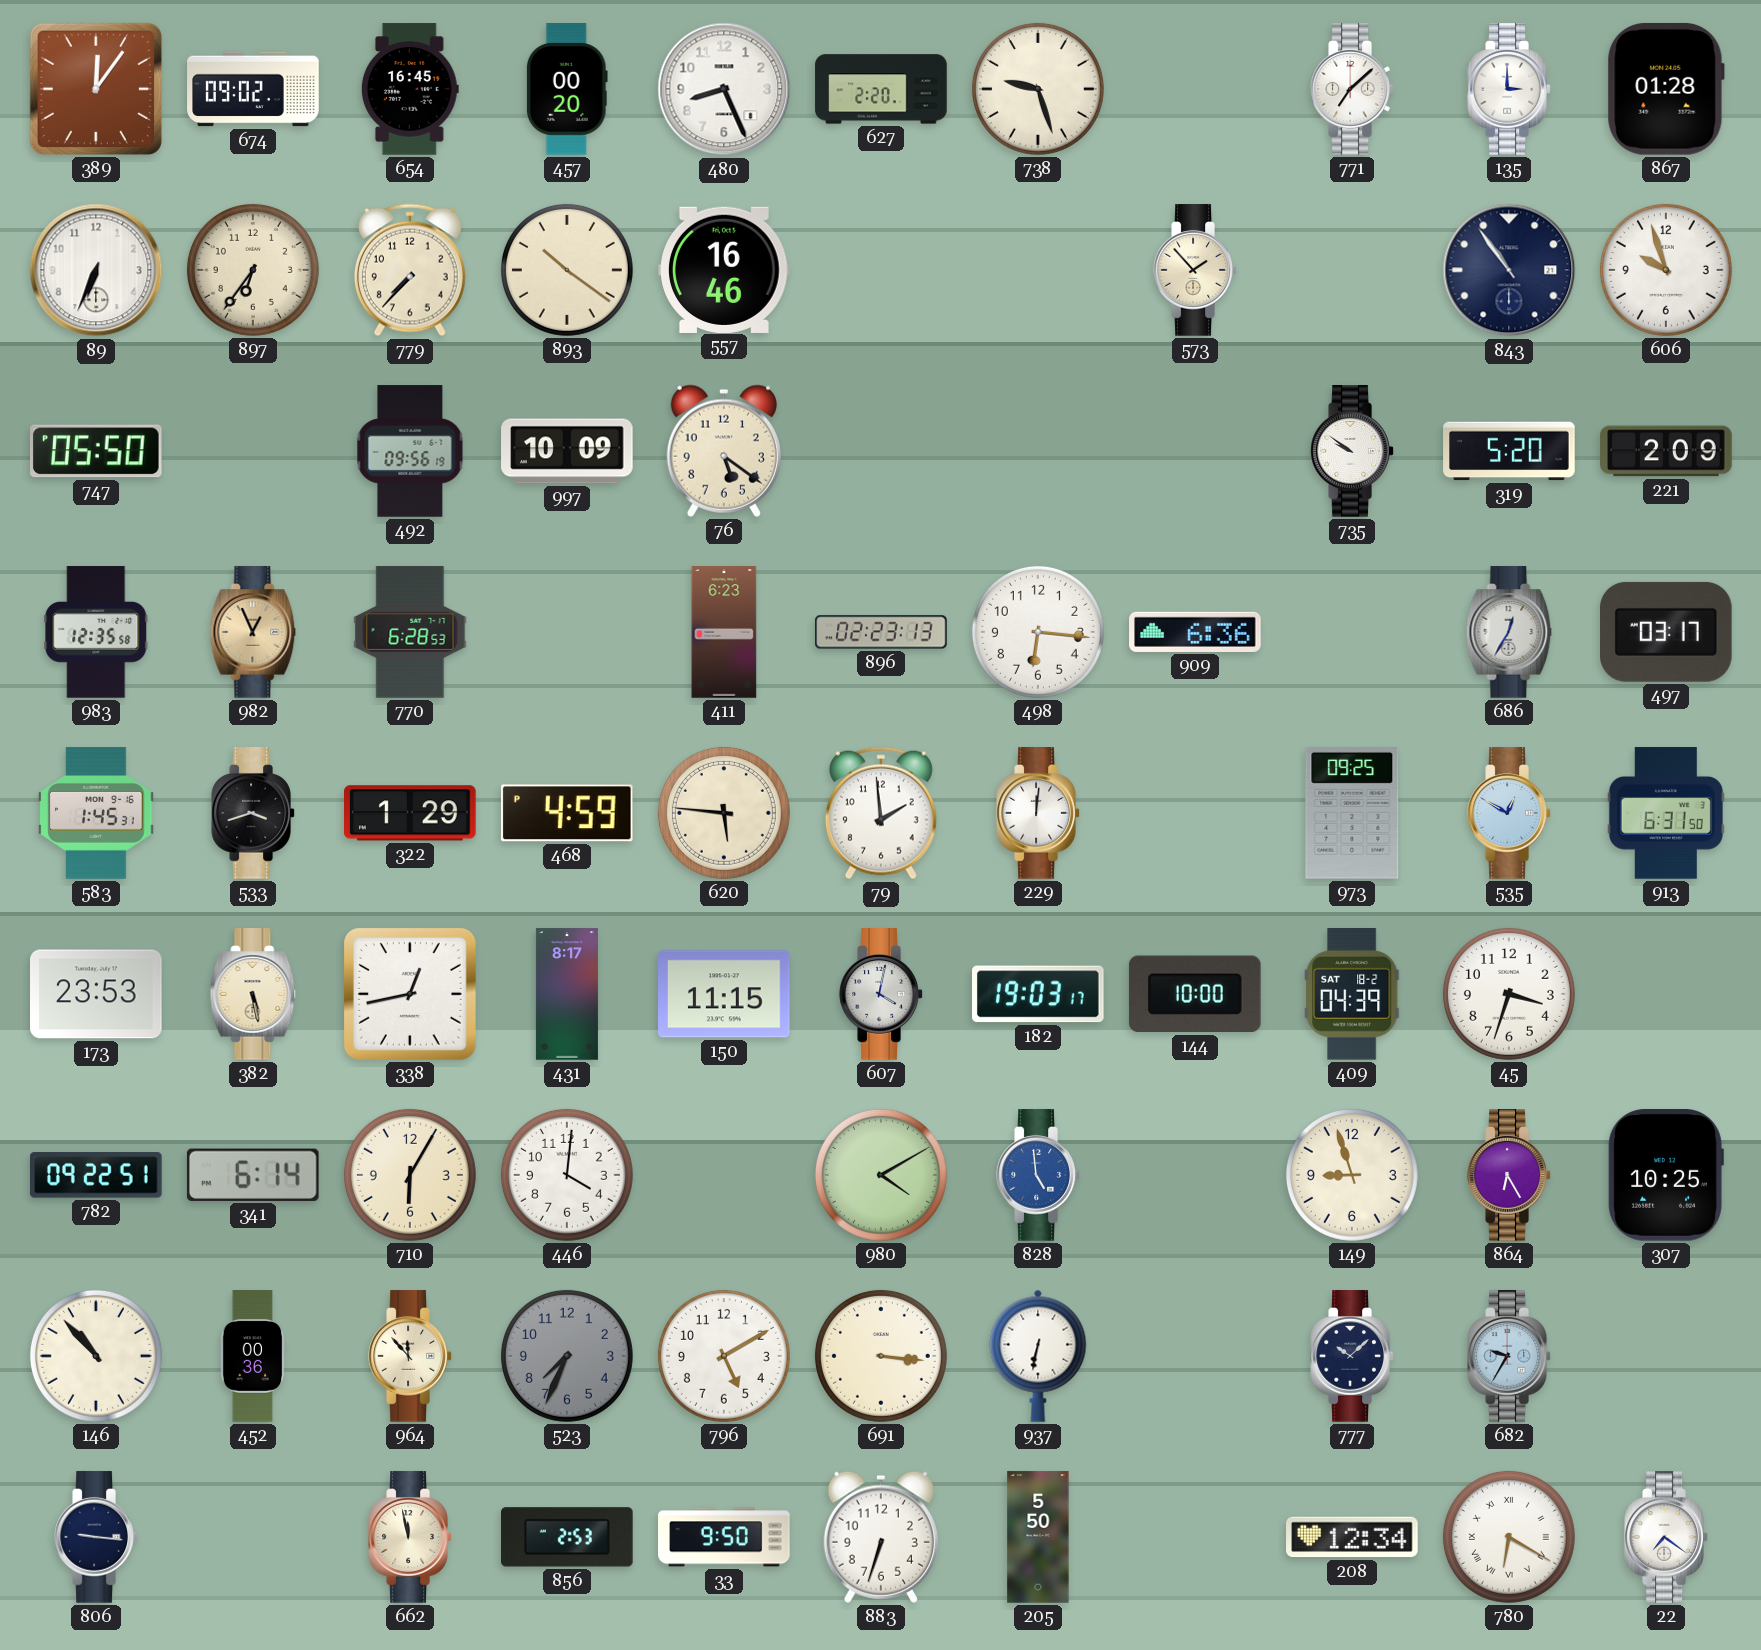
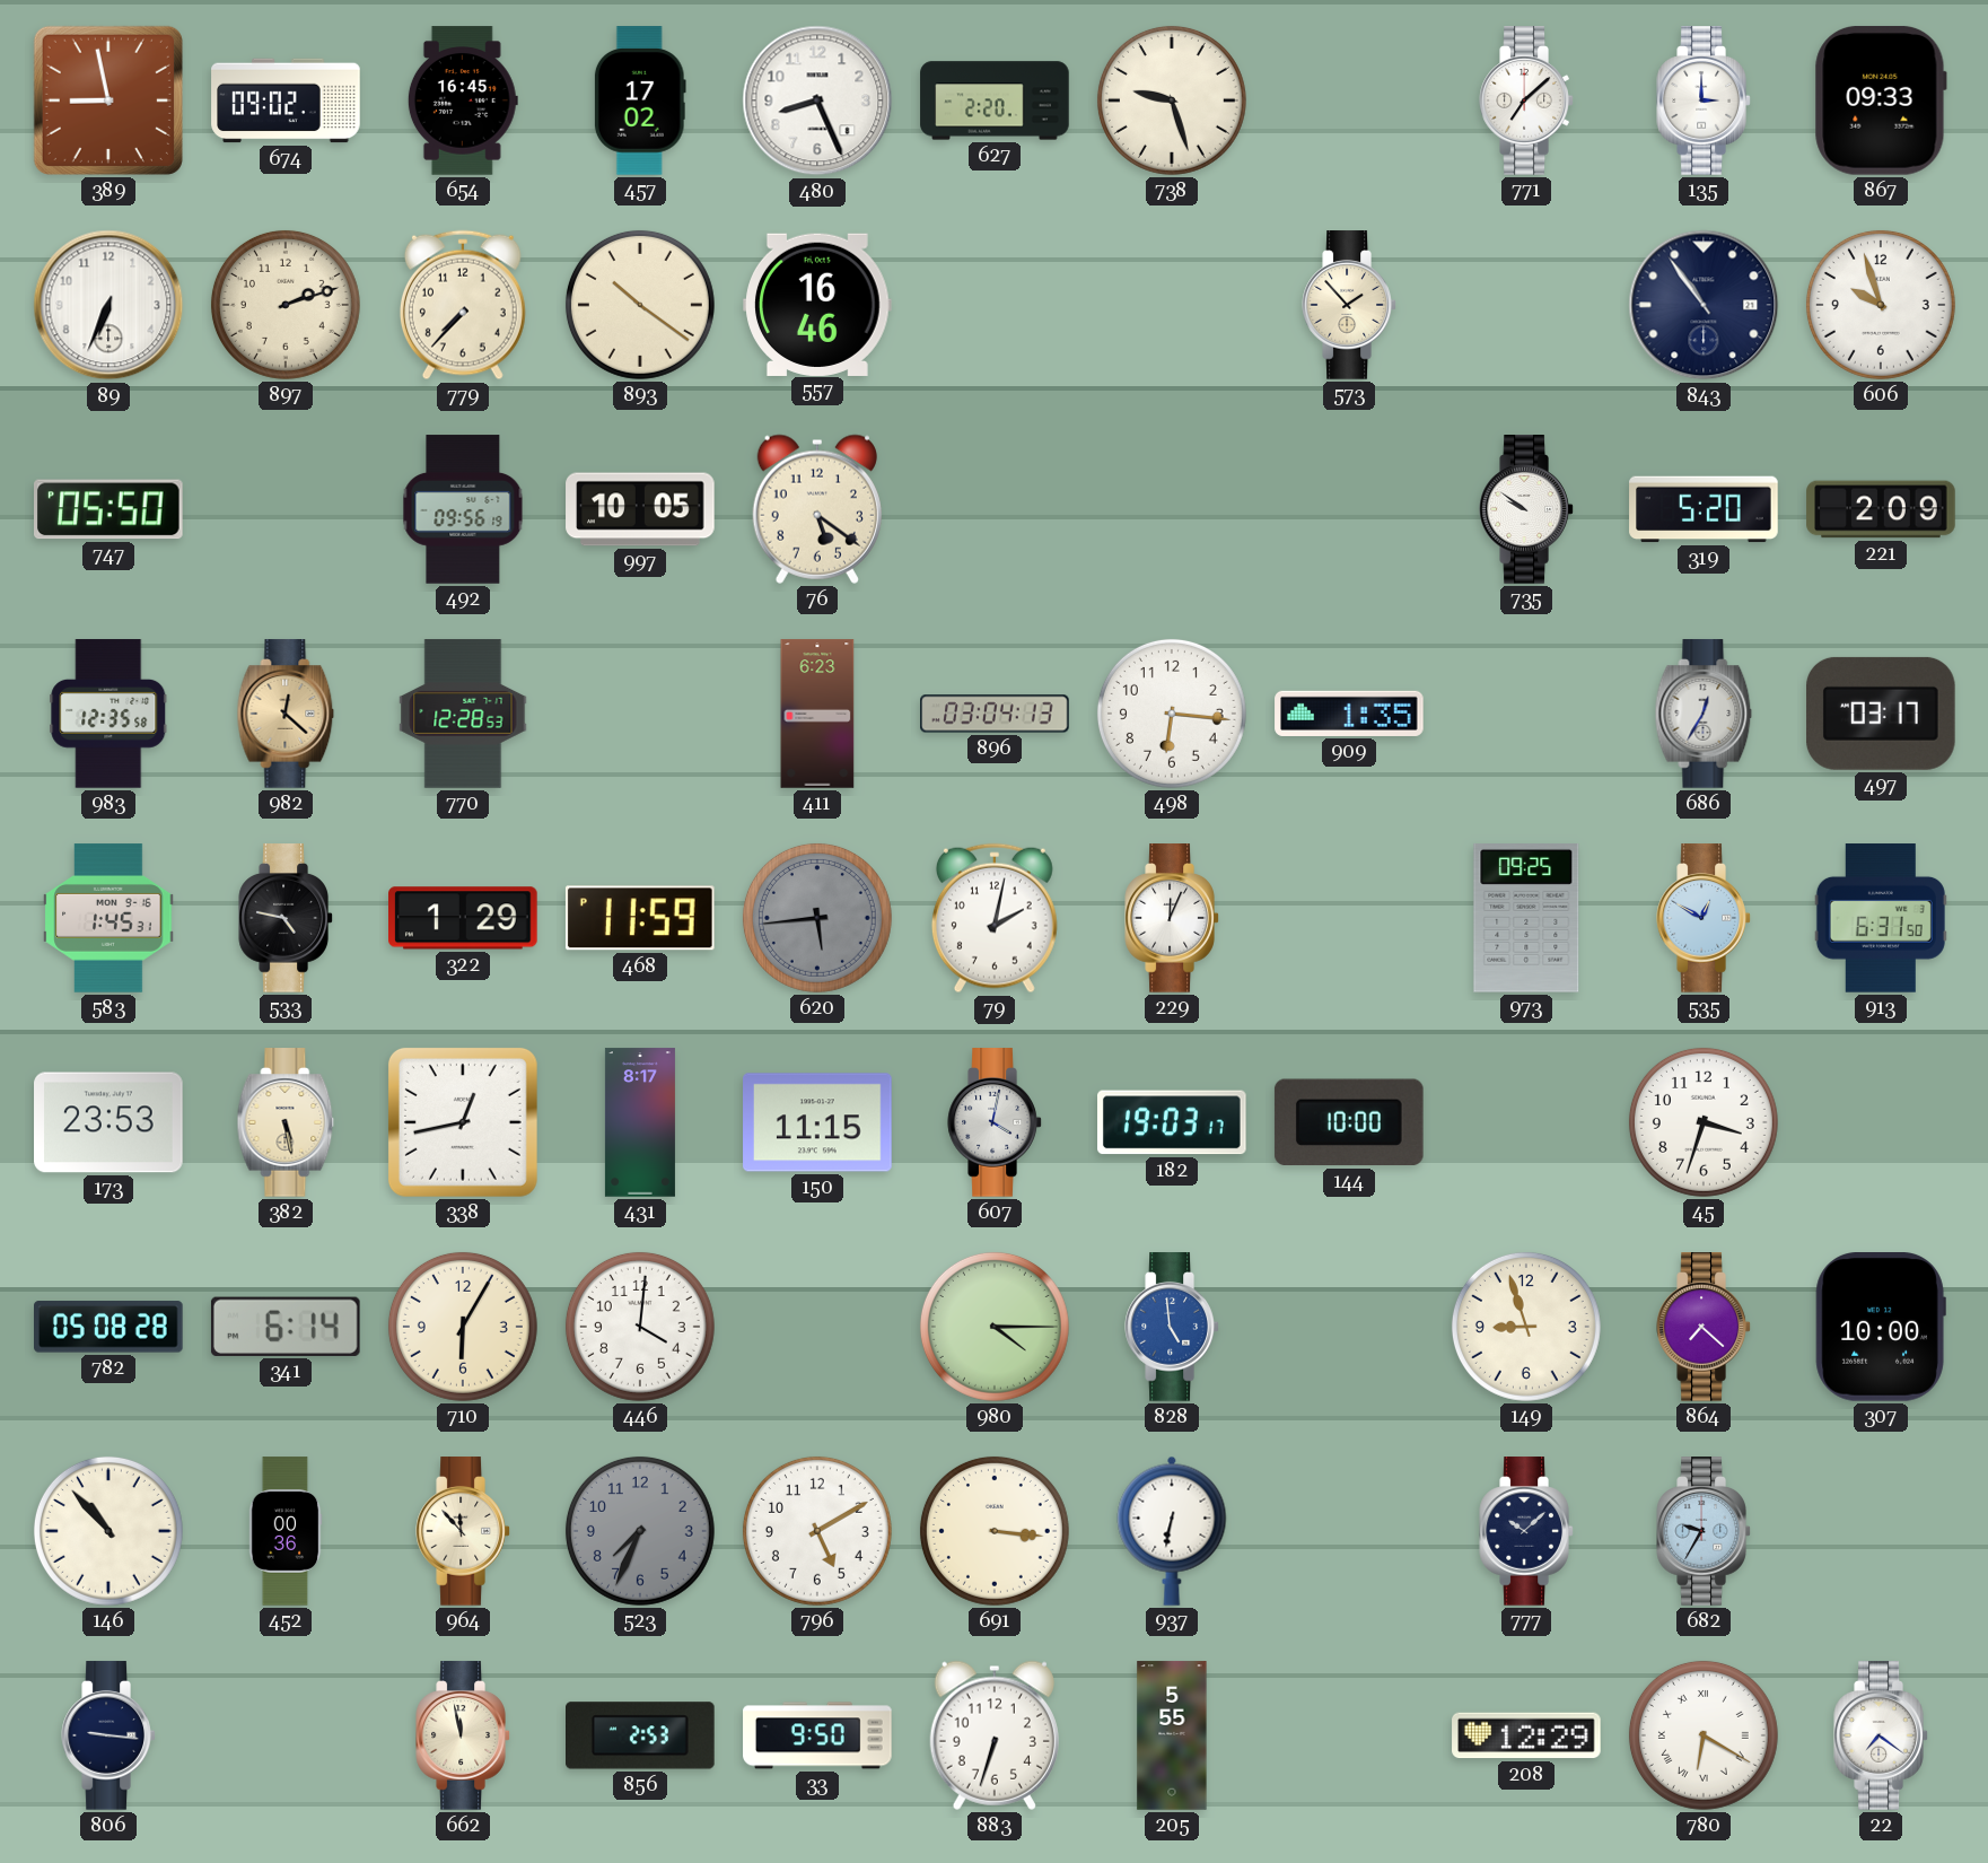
389: 12:06 -> 8:58 (108, 100)
457: 00:20 -> 17:02 (640, 100)
867: 01:28 -> 09:33 (1881, 100)
897: 6:36 -> 2:12 (286, 305)
997: 10:09 -> 10:05 (640, 509)
982: 12:56 -> 12:22 (286, 714)
770: 6:28 -> 12:28 (463, 714)
896: 02:23 -> 03:04 (995, 714)
909: 6:36 -> 1:35 (1349, 714)
533: 3:42 -> 4:47 (286, 918)
468: 4:59 -> 11:59 (640, 918)
620: 5:46 -> 5:44 (817, 918)
620 dial: cream -> grey (817, 918)
79: 1:59 -> 2:02 (995, 918)
229: 12:01 -> 12:04 (1172, 918)
409: 04:39 -> none (1353, 995)
782: 09:22 -> 05:08 (110, 1327)
980: 4:10 -> 4:15 (995, 1327)
864: 6:25 -> 7:22 (1704, 1327)
307: 10:25 -> 10:00 (1881, 1327)
205: 5:50 -> 5:55 (1172, 1735)
208: 12:34 -> 12:29 (1526, 1735)
